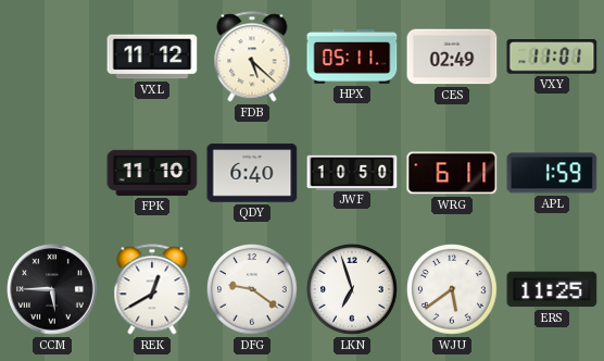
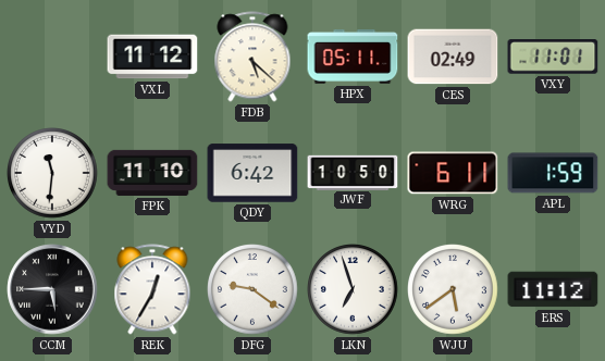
VYD: none -> 11:31 (53, 174)
QDY: 6:40 -> 6:42 (252, 173)
REK: 12:40 -> 12:35 (152, 289)
ERS: 11:25 -> 11:12 (553, 289)
